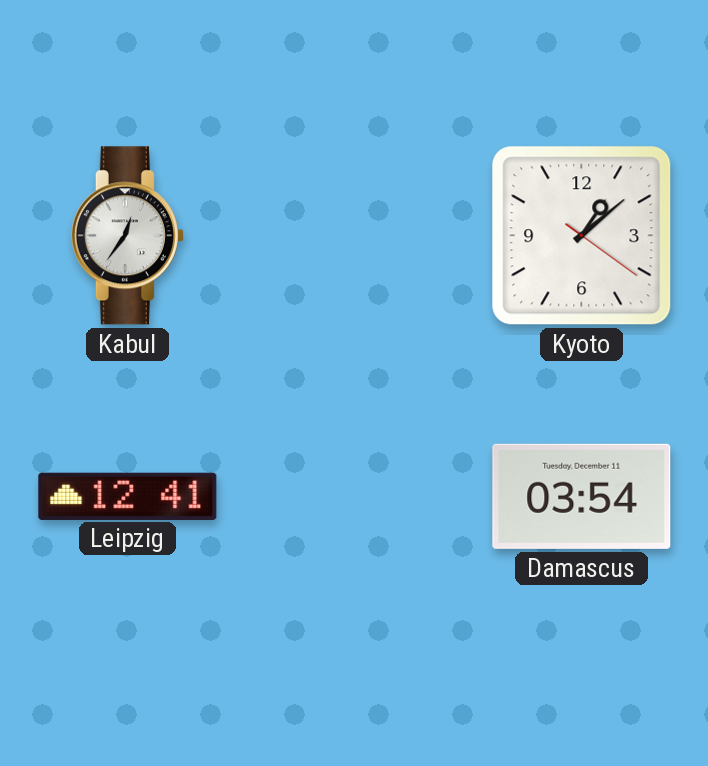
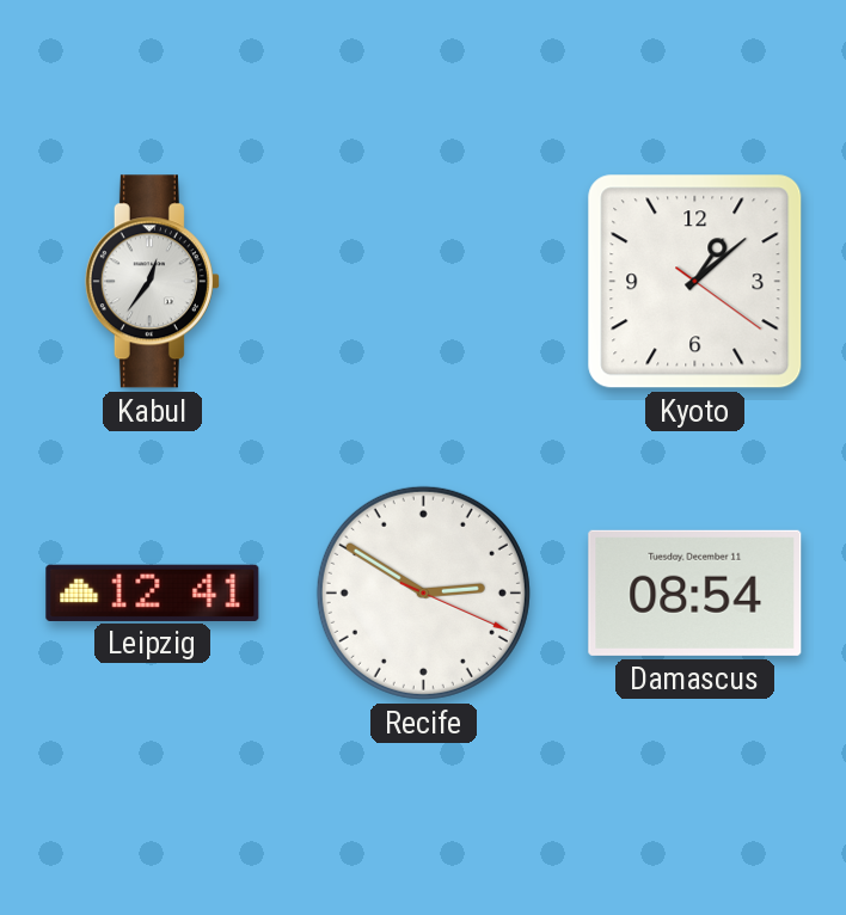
Recife: none -> 2:50 (423, 592)
Damascus: 03:54 -> 08:54 (695, 592)
